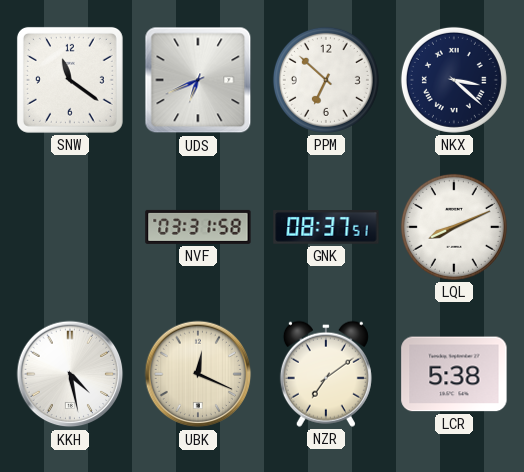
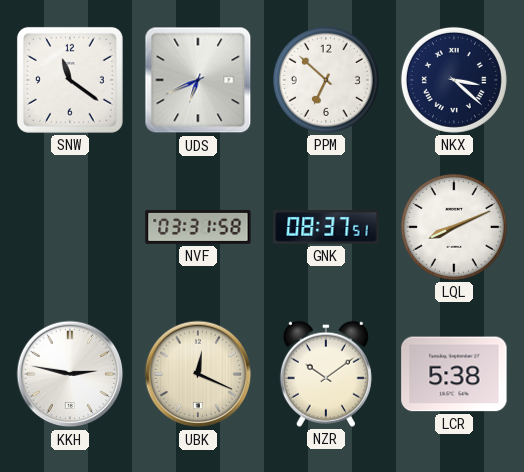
KKH: 4:28 -> 2:47 (70, 374)
NZR: 7:09 -> 10:09 (326, 374)
